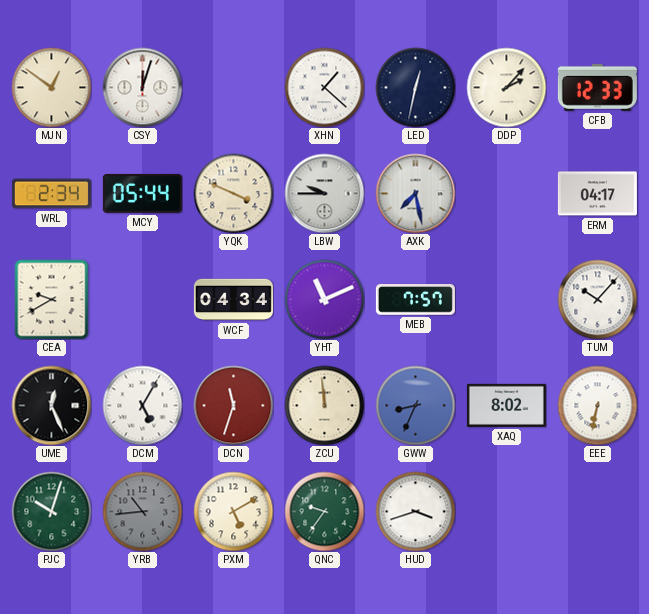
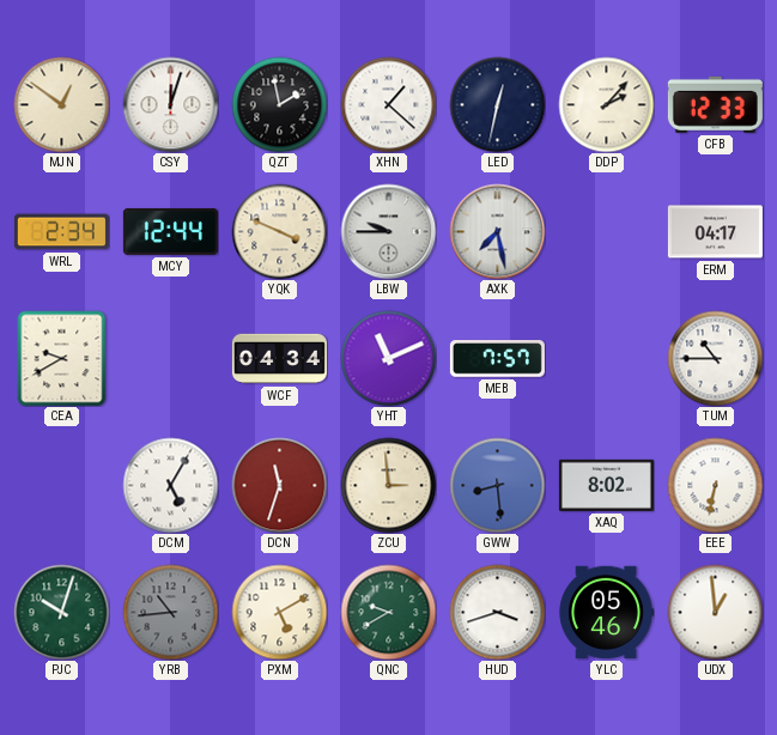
QZT: none -> 1:58 (279, 104)
MCY: 05:44 -> 12:44 (170, 231)
TUM: 10:07 -> 10:45 (715, 358)
UME: 12:26 -> none (51, 405)
ZCU: 11:59 -> 2:59 (388, 485)
GWW: 8:34 -> 8:29 (497, 485)
QNC: 9:36 -> 9:40 (388, 612)
YLC: none -> 05:46 (606, 613)
UDX: none -> 12:59 (715, 612)
